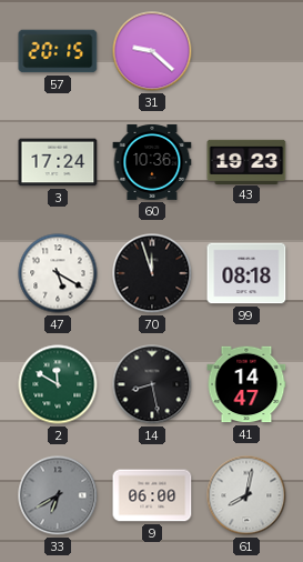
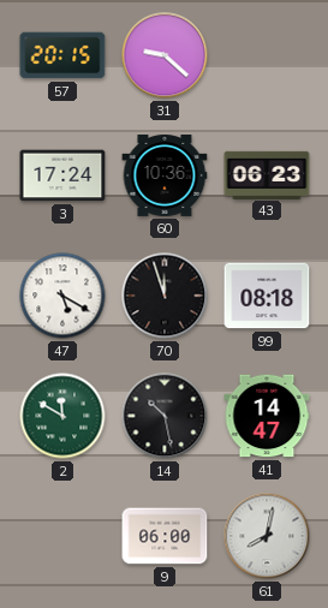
43: 19:23 -> 06:23 (267, 174)
14: 8:28 -> 10:28 (165, 416)
33: 6:40 -> none (58, 495)
